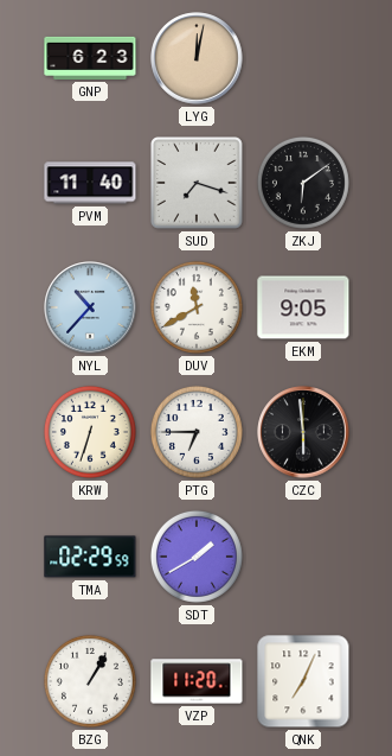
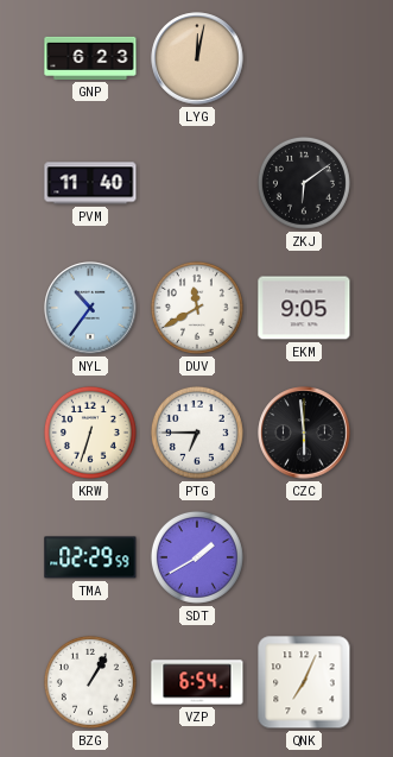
SUD: 7:18 -> none (197, 183)
NYL: 10:37 -> 10:36 (90, 308)
VZP: 11:20 -> 6:54 (197, 682)
